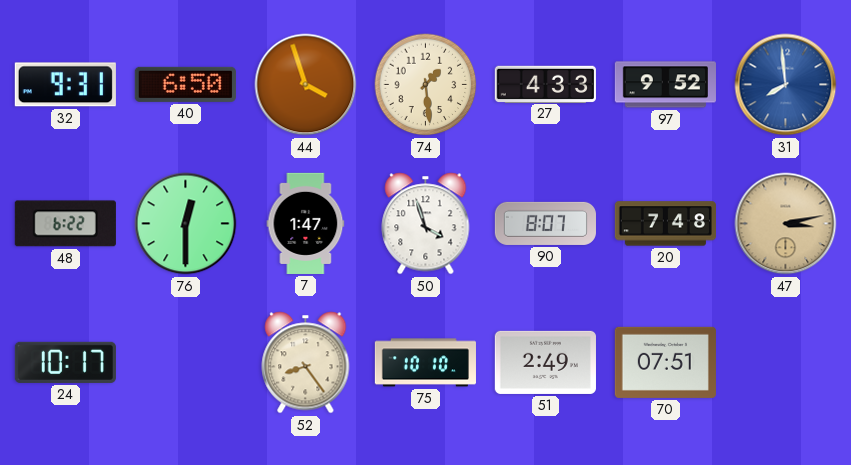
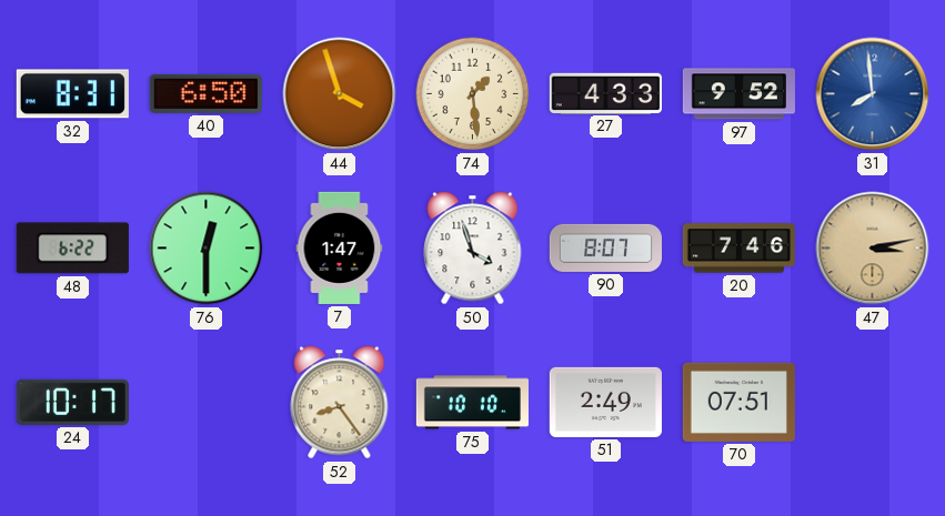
32: 9:31 -> 8:31 (72, 94)
20: 7:48 -> 7:46 (738, 249)
